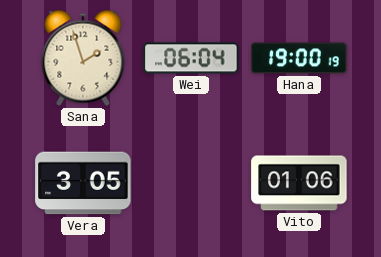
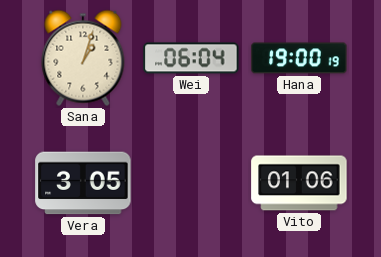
Sana: 1:57 -> 1:03 (83, 58)
